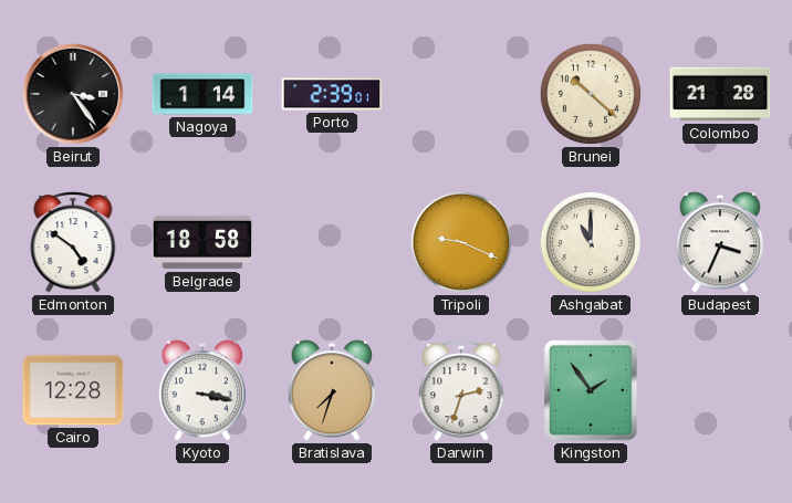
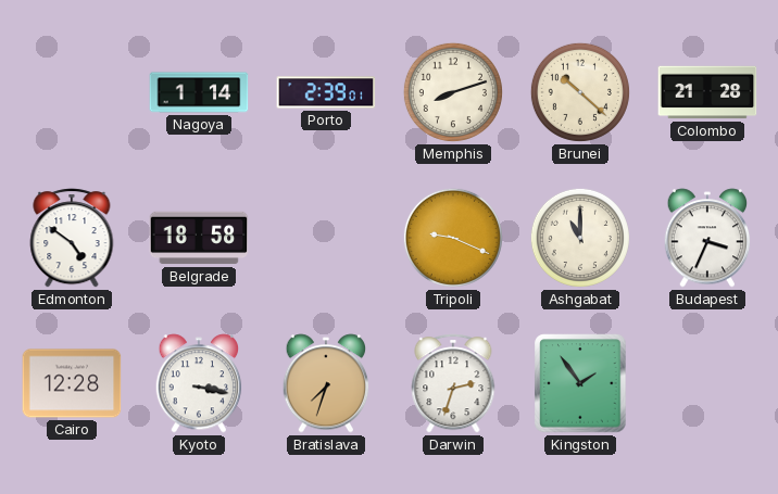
Beirut: 3:24 -> none (73, 94)
Memphis: none -> 8:12 (453, 92)
